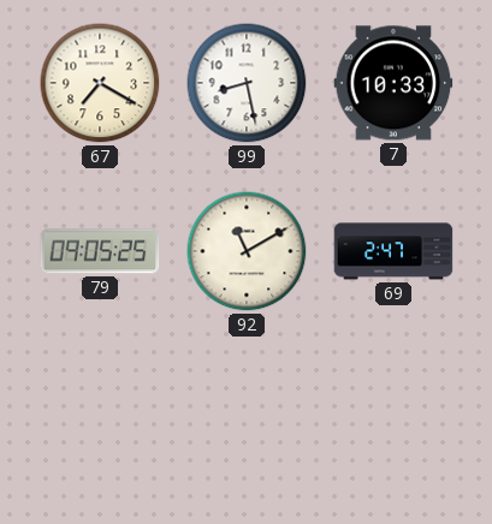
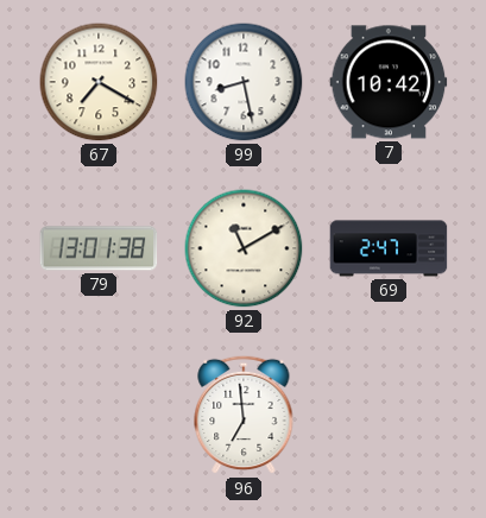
7: 10:33 -> 10:42 (389, 82)
79: 09:05 -> 13:01 (99, 248)
96: none -> 6:59 (244, 415)
